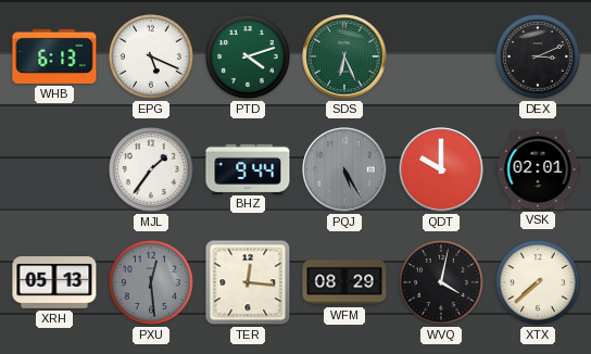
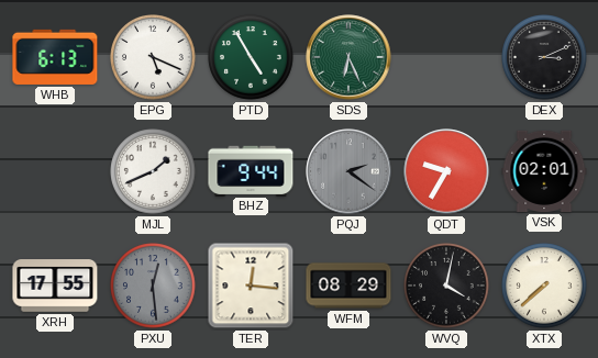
PTD: 4:12 -> 4:55 (251, 57)
MJL: 1:36 -> 1:41 (153, 171)
PQJ: 5:25 -> 2:21 (348, 171)
QDT: 10:00 -> 9:35 (446, 171)
XRH: 05:13 -> 17:55 (55, 287)
